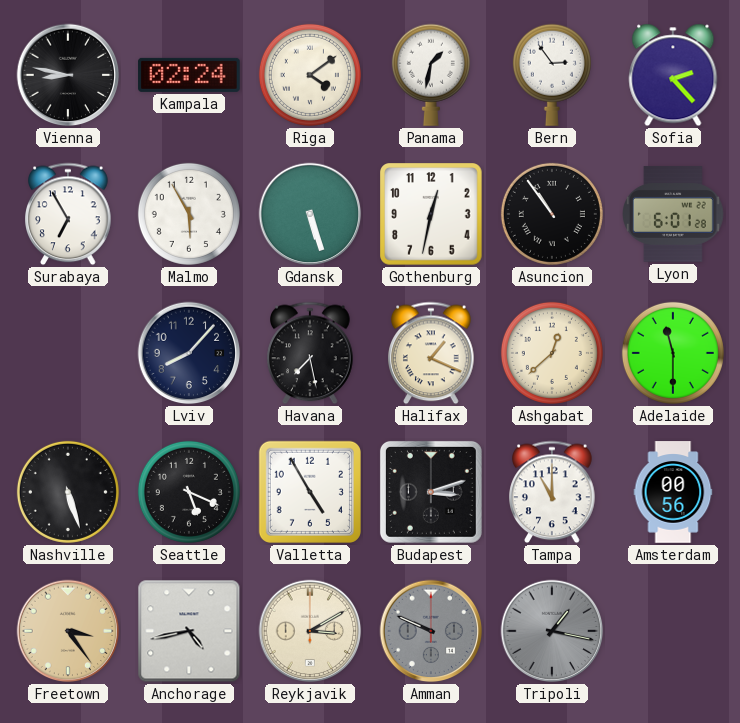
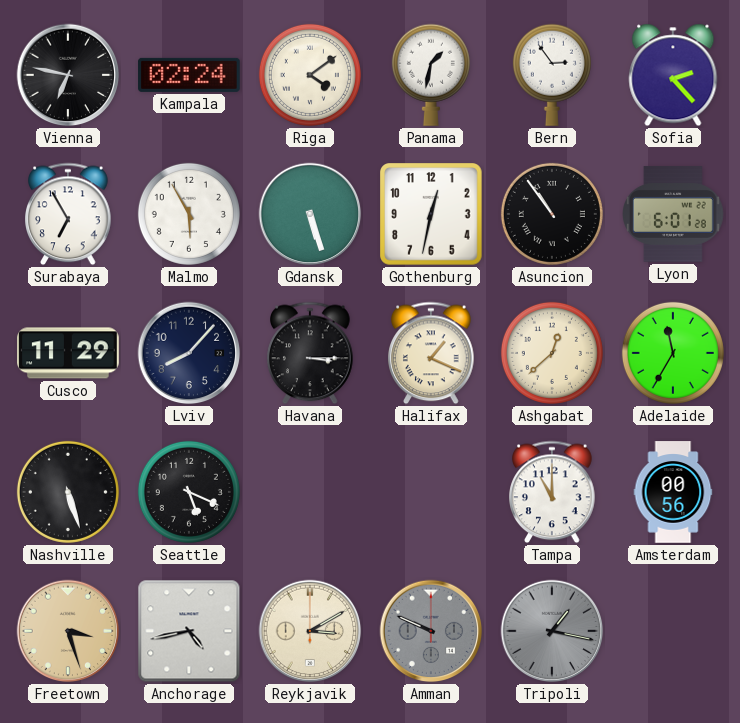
Vienna: 8:47 -> 6:47 (68, 75)
Cusco: none -> 11:29 (69, 353)
Havana: 7:28 -> 3:15 (310, 353)
Adelaide: 11:30 -> 11:35 (673, 353)
Valletta: 4:55 -> none (310, 492)
Budapest: 3:12 -> none (431, 492)
Freetown: 3:24 -> 3:27 (68, 631)
